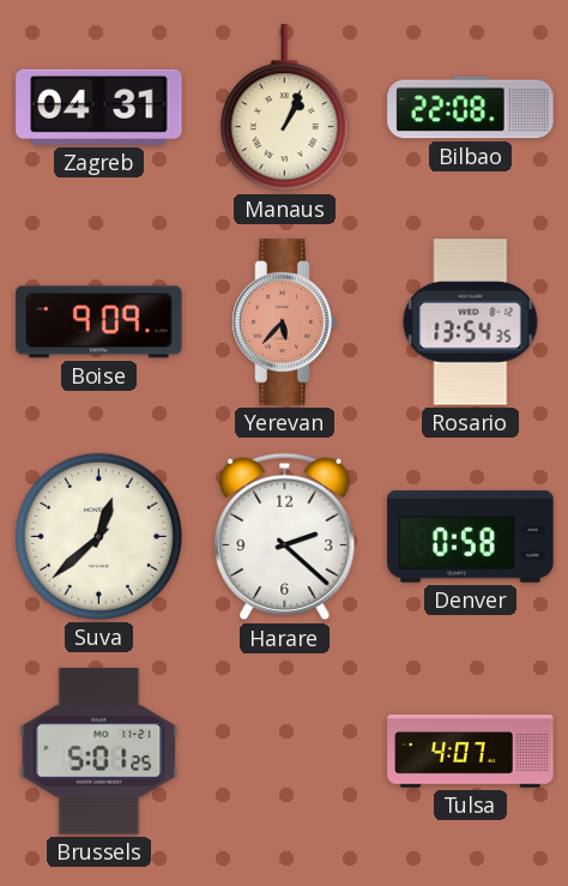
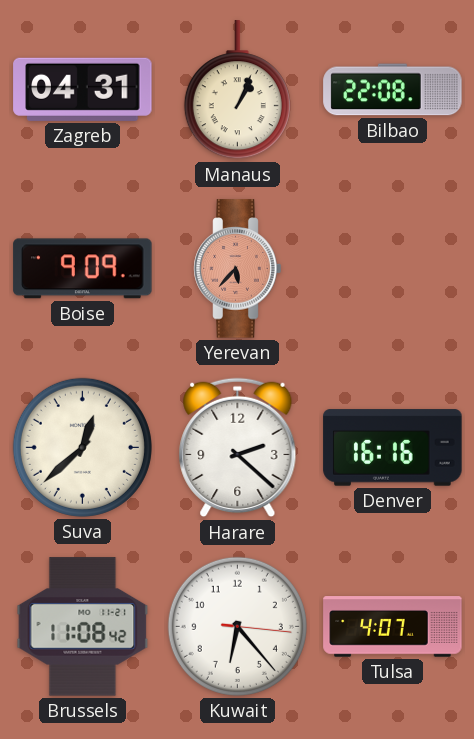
Rosario: 13:54 -> none (471, 323)
Denver: 0:58 -> 16:16 (393, 448)
Brussels: 5:01 -> 11:08 (83, 627)
Kuwait: none -> 6:23 (237, 626)
